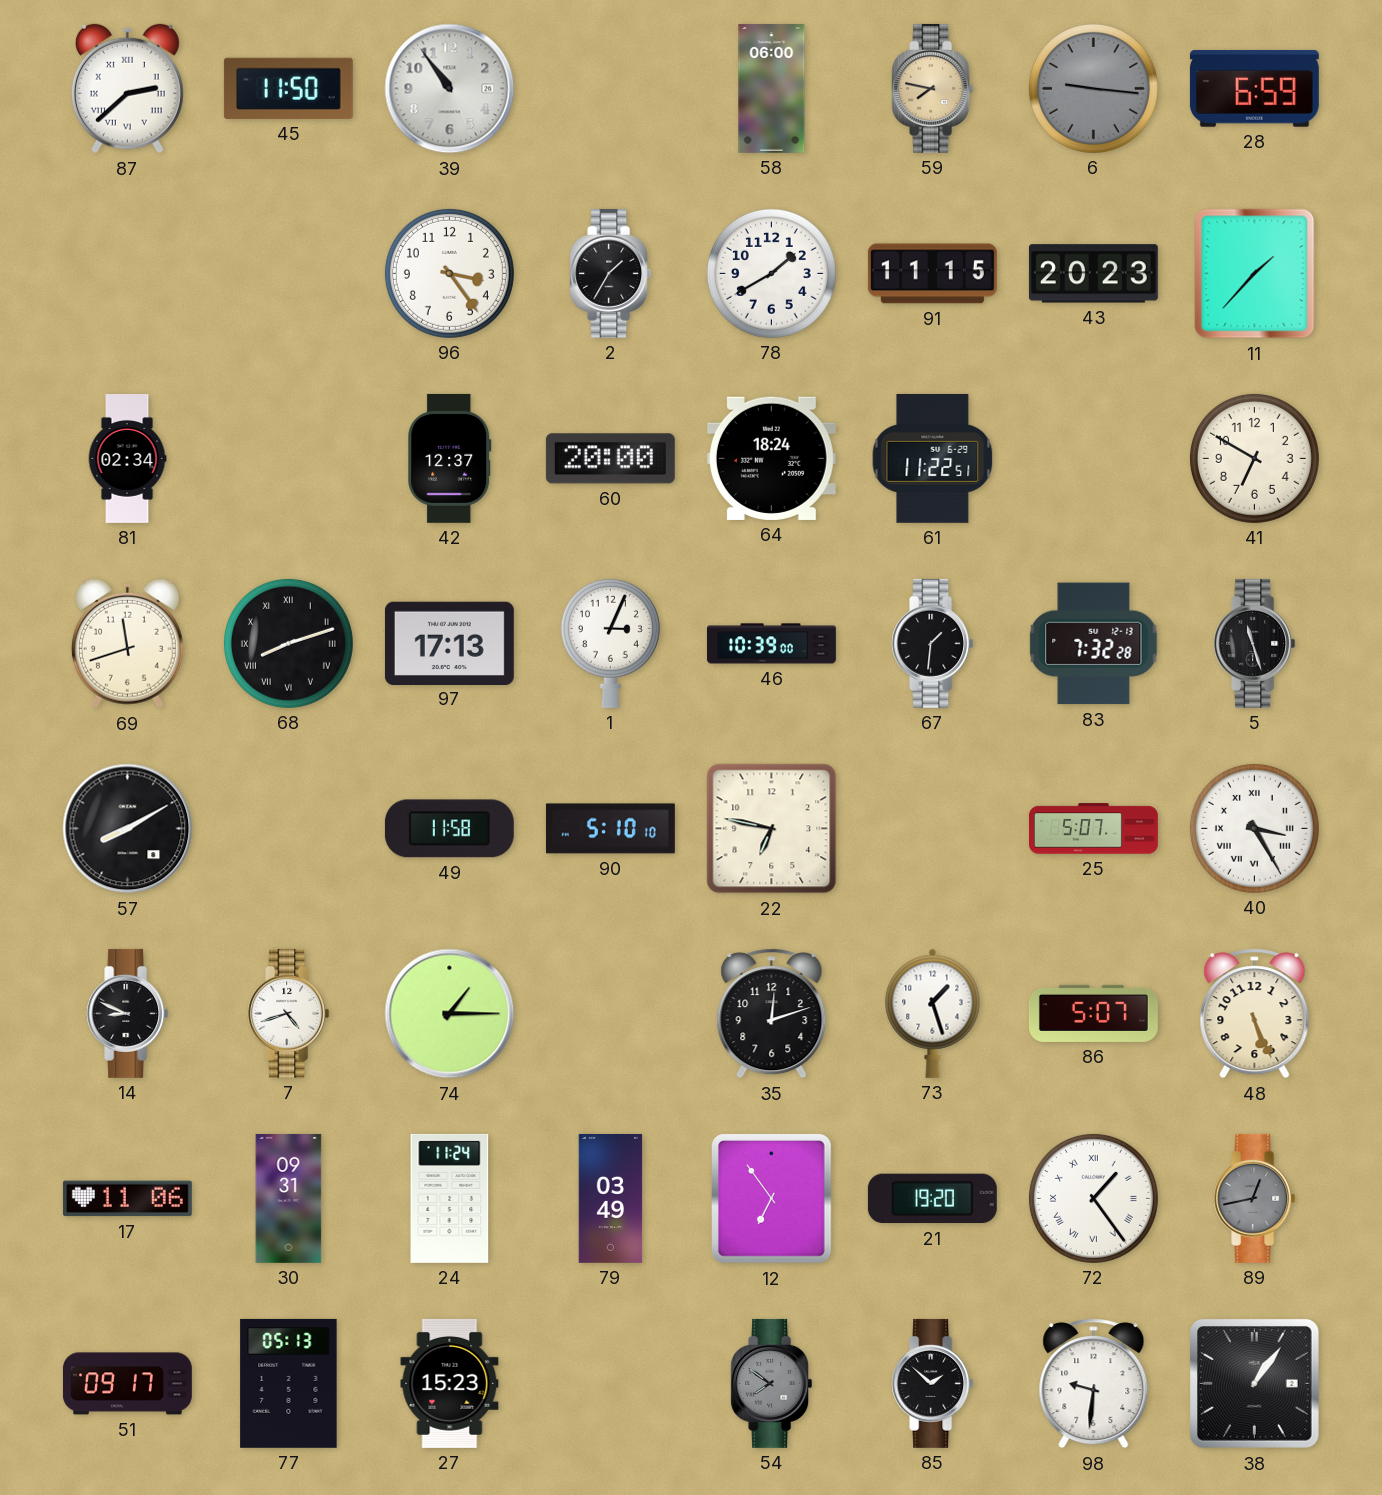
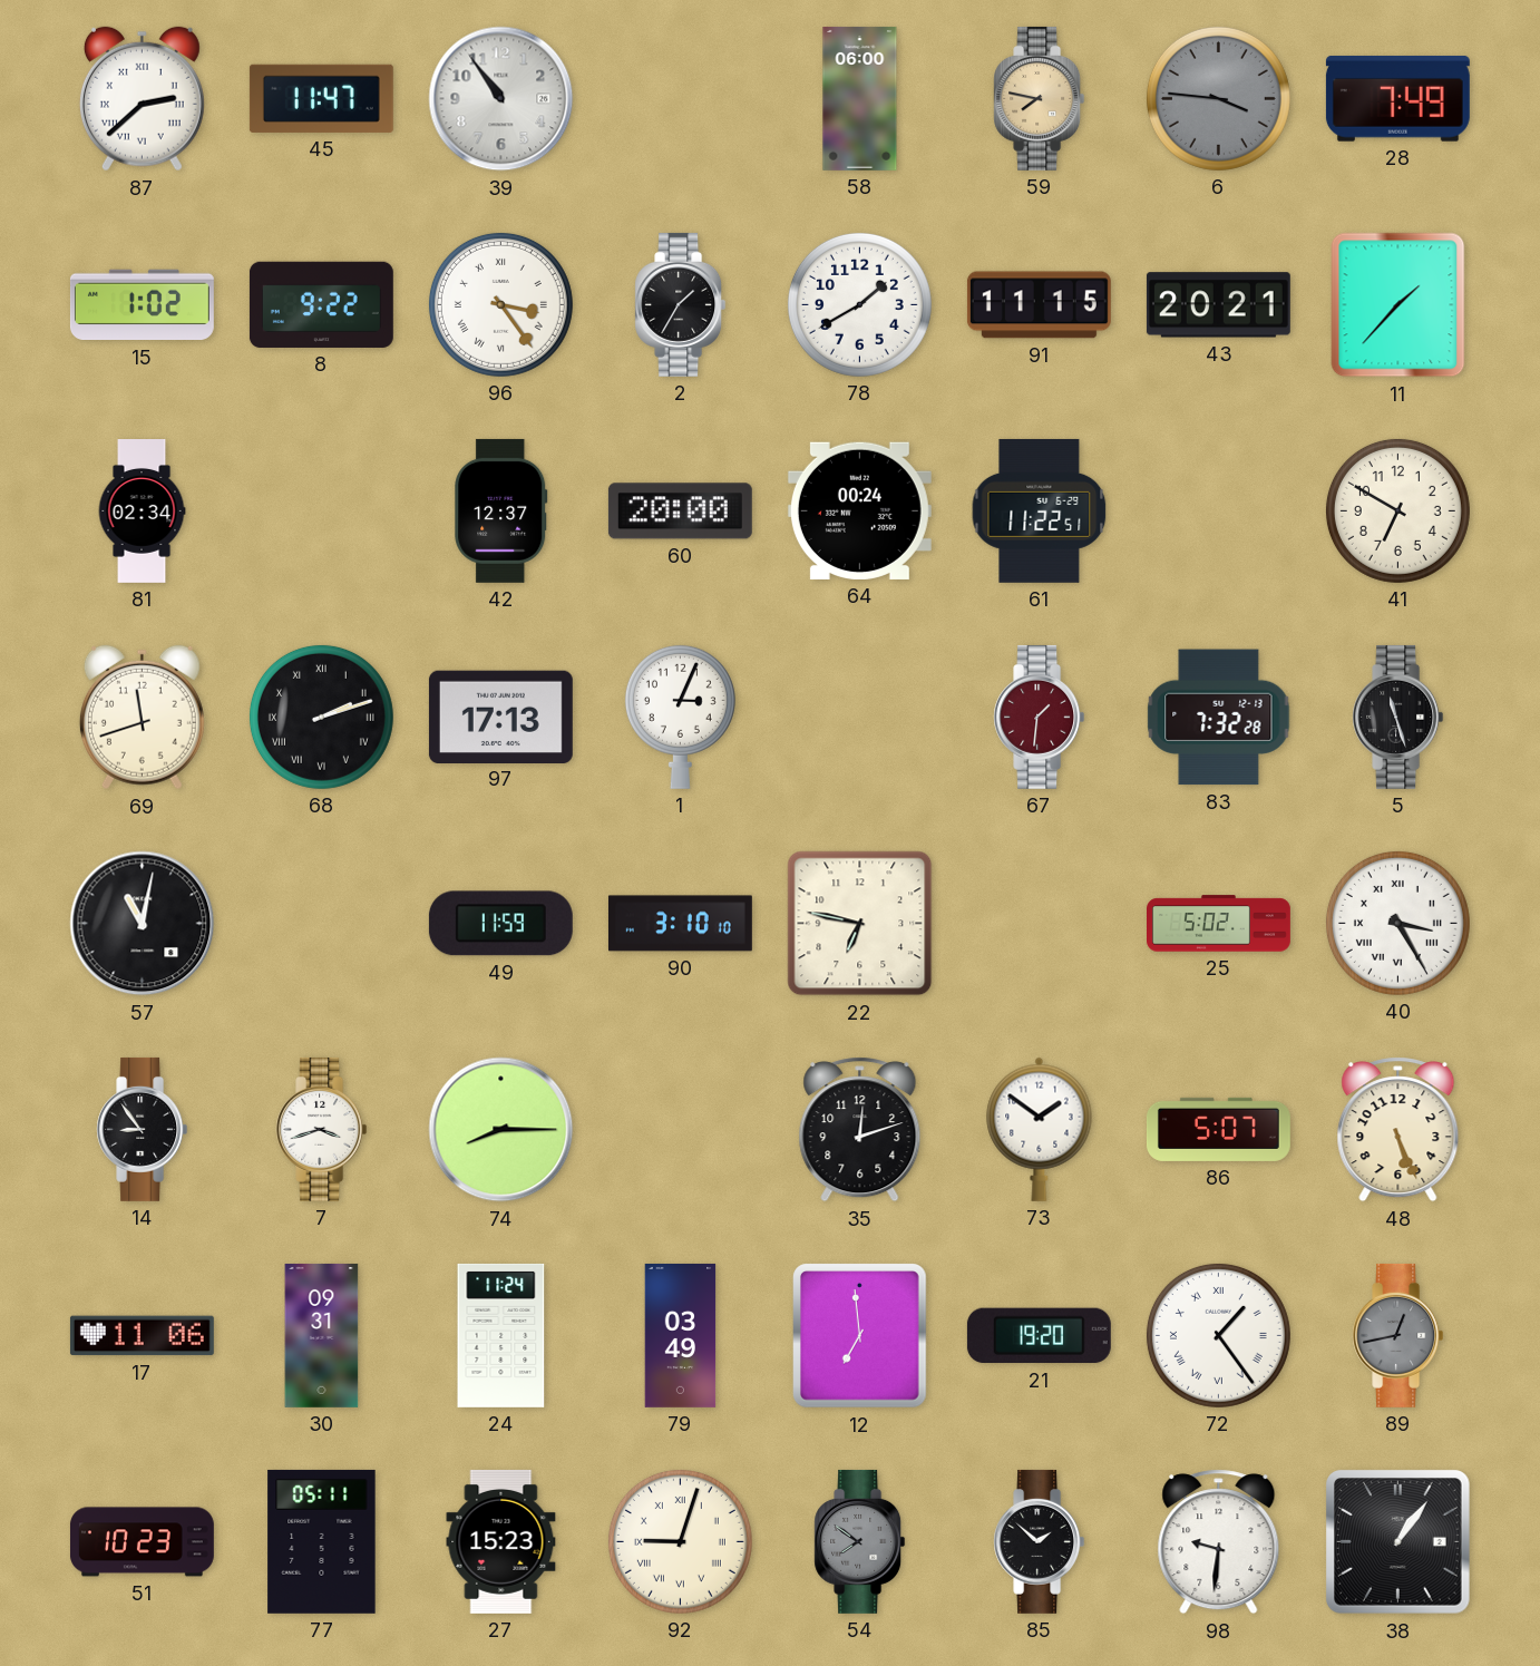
45: 11:50 -> 11:47 (321, 98)
6: 9:16 -> 3:46 (1218, 98)
28: 6:59 -> 7:49 (1397, 99)
15: none -> 1:02 (142, 305)
8: none -> 9:22 (321, 304)
96 numerals: Arabic -> Roman (500, 304)
43: 20:23 -> 20:21 (1218, 305)
64: 18:24 -> 00:24 (859, 510)
68: 8:12 -> 2:12 (321, 717)
46: 10:39 -> none (772, 644)
67 dial: black -> burgundy (1040, 717)
57: 8:10 -> 11:02 (143, 924)
49: 11:58 -> 11:59 (500, 924)
90: 5:10 -> 3:10 (680, 924)
25: 5:07 -> 5:02 (1219, 924)
14: 8:49 -> 8:54 (143, 1129)
7: 4:42 -> 3:42 (322, 1129)
74: 1:15 -> 8:15 (501, 1130)
73: 1:27 -> 1:51 (1040, 1129)
12: 6:54 -> 6:59 (860, 1336)
51: 09:17 -> 10:23 (142, 1542)
77: 05:13 -> 05:11 (322, 1541)
92: none -> 9:03 (680, 1541)
